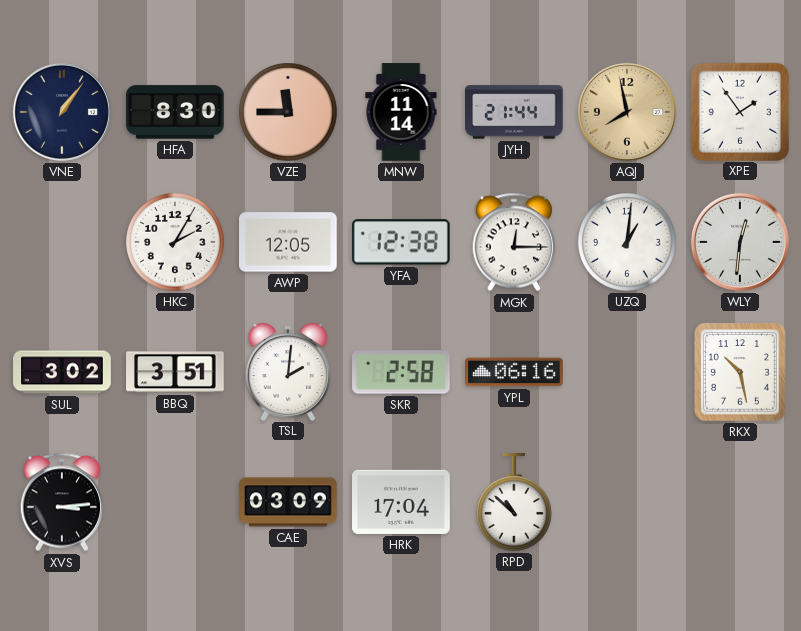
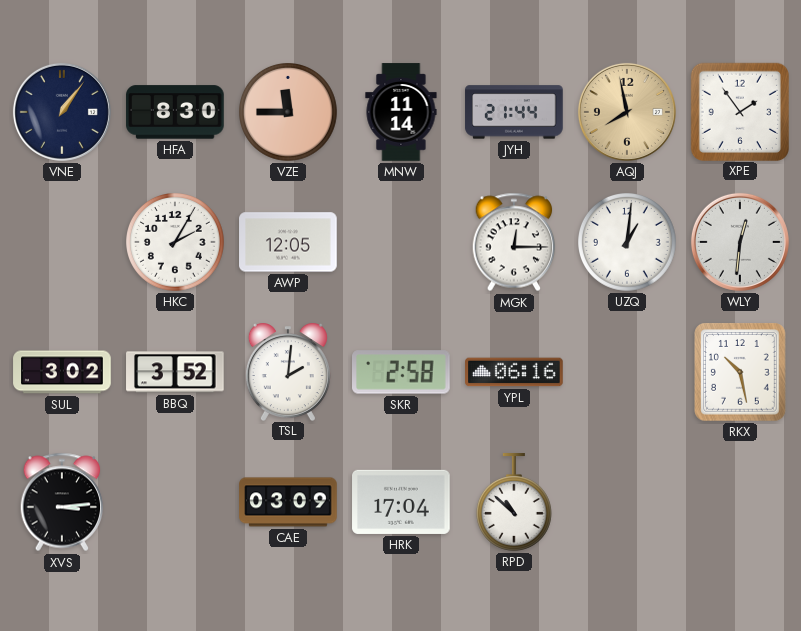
YFA: 12:38 -> none (401, 242)
BBQ: 3:51 -> 3:52 (175, 372)
